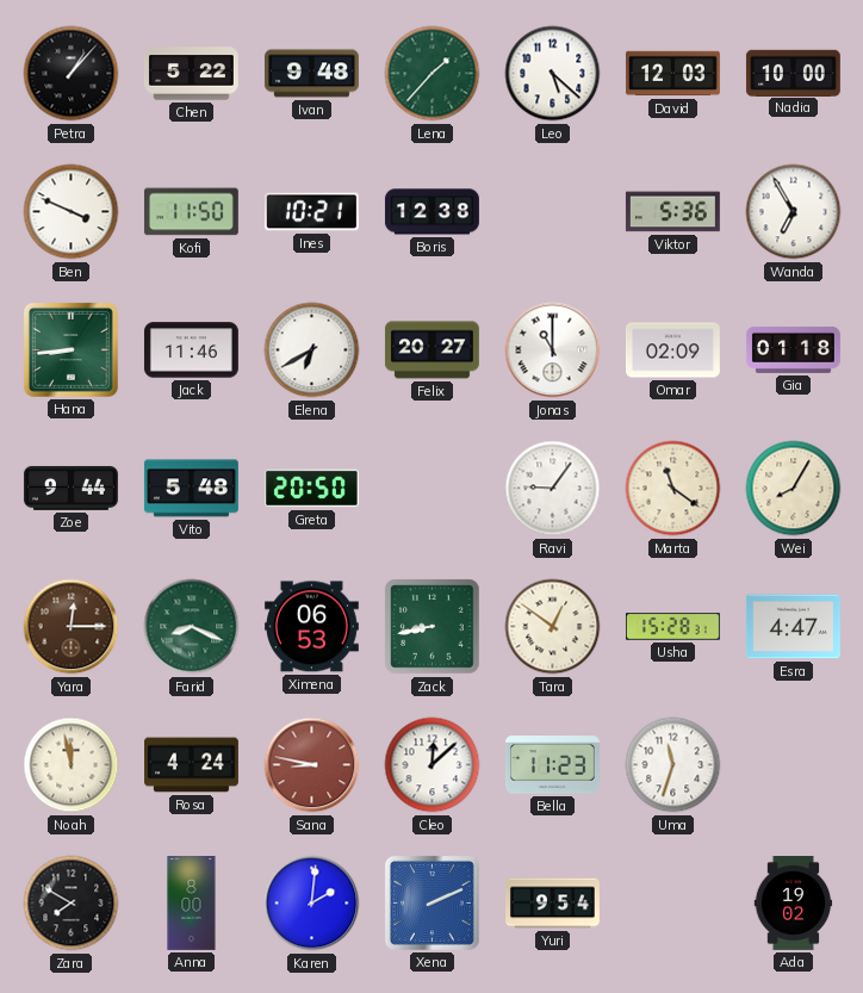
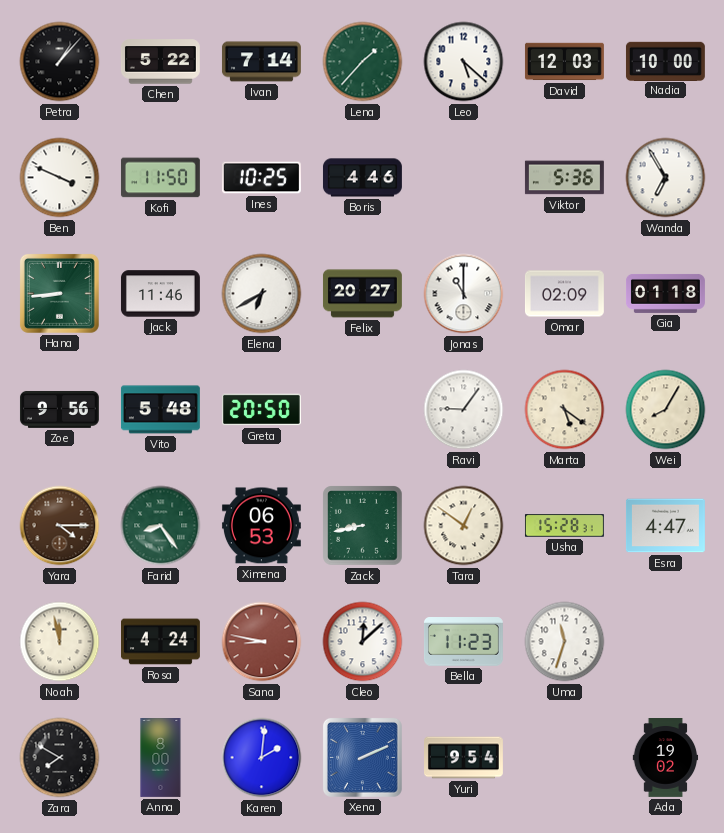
Ivan: 9:48 -> 7:14 (261, 62)
Ines: 10:21 -> 10:25 (261, 178)
Boris: 12:38 -> 4:46 (362, 178)
Zoe: 9:44 -> 9:56 (59, 409)
Marta: 11:21 -> 5:21 (565, 410)
Yara: 12:15 -> 4:15 (60, 526)
Farid: 8:19 -> 8:24 (161, 526)
